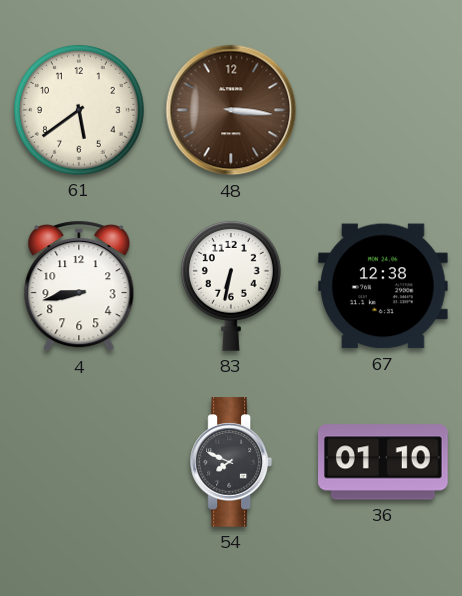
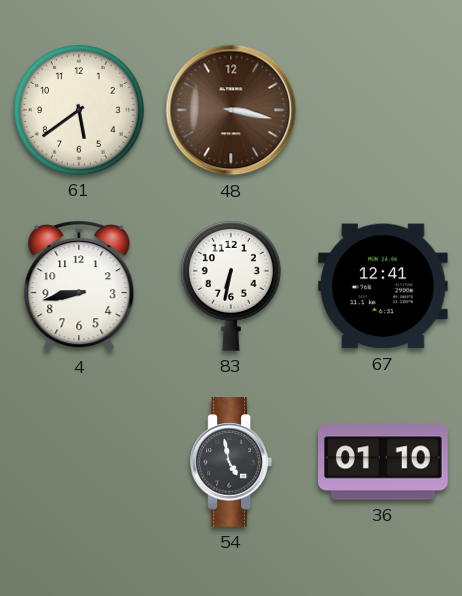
48: 3:16 -> 3:17 (231, 110)
67: 12:38 -> 12:41 (384, 286)
54: 7:49 -> 4:58 (230, 462)
